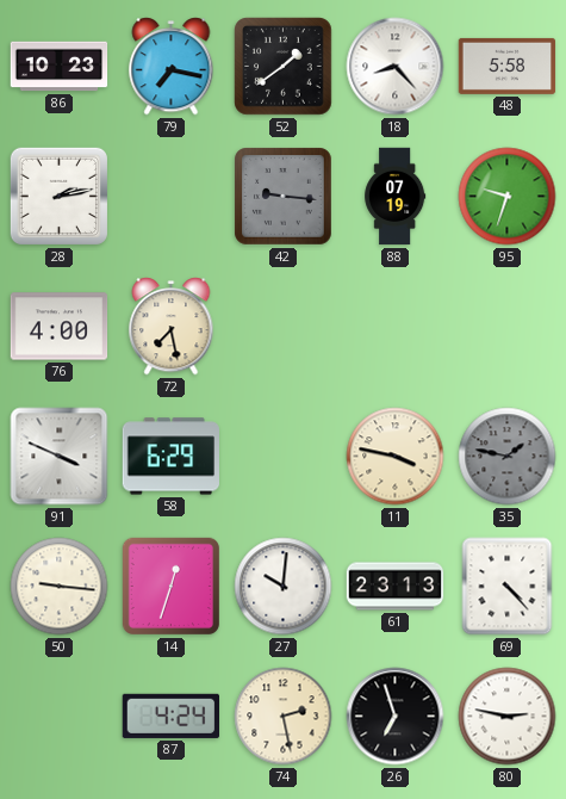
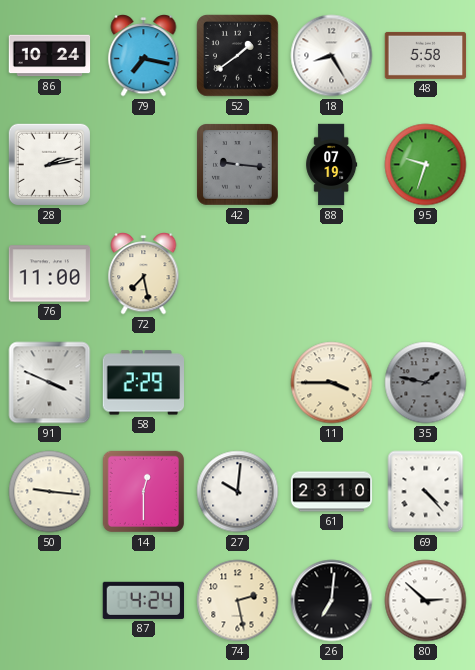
86: 10:23 -> 10:24 (50, 56)
18: 8:23 -> 8:25 (332, 56)
76: 4:00 -> 11:00 (50, 274)
58: 6:29 -> 2:29 (143, 383)
11: 3:47 -> 3:45 (332, 383)
14: 12:33 -> 12:30 (143, 491)
61: 23:13 -> 23:10 (332, 492)
26: 6:57 -> 7:01 (332, 601)
80: 2:47 -> 2:52 (426, 601)
